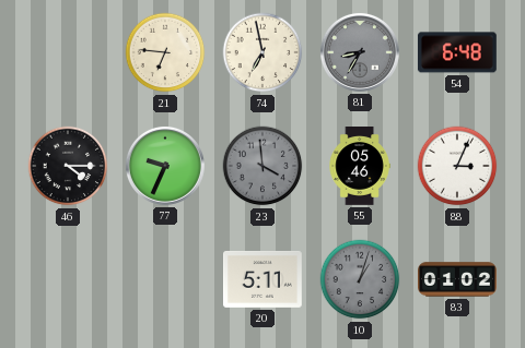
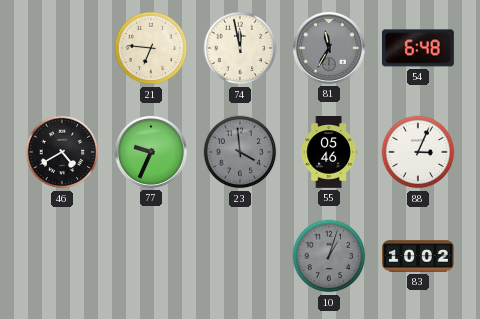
74: 6:58 -> 11:58 (240, 48)
81: 8:35 -> 11:35 (329, 48)
46: 4:15 -> 4:40 (62, 152)
20: 5:11 -> none (264, 279)
83: 01:02 -> 10:02 (419, 256)
